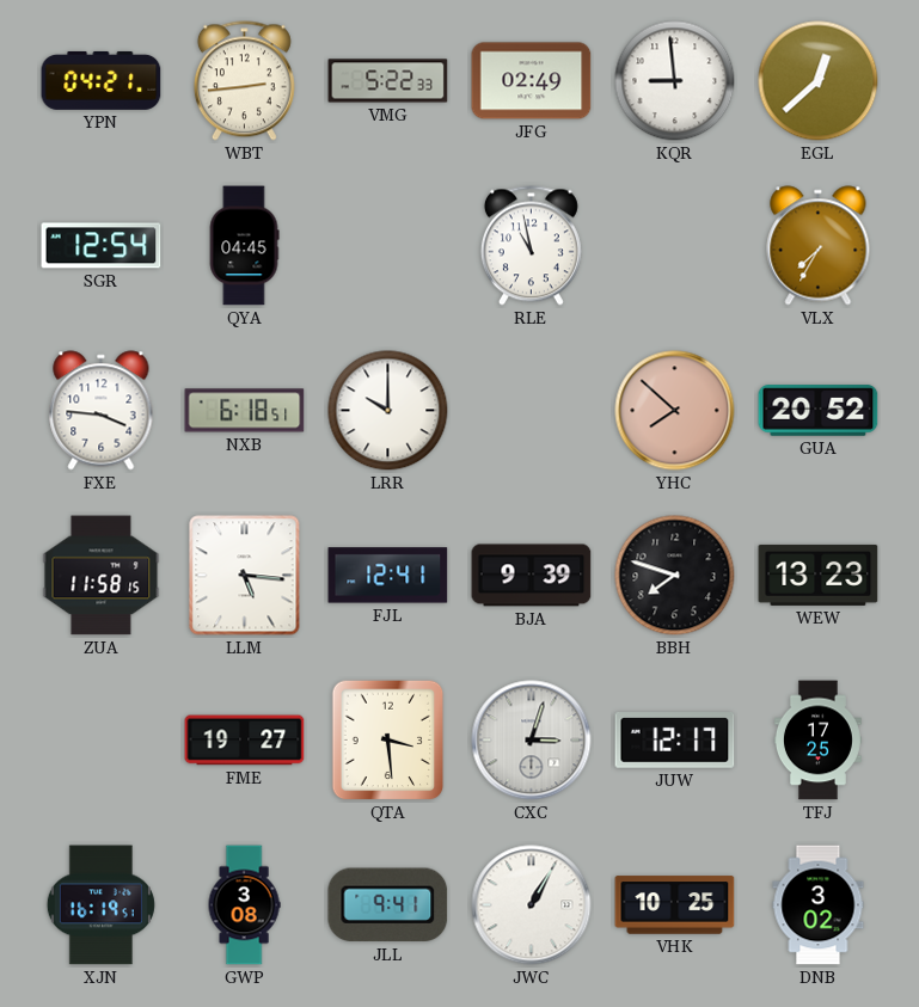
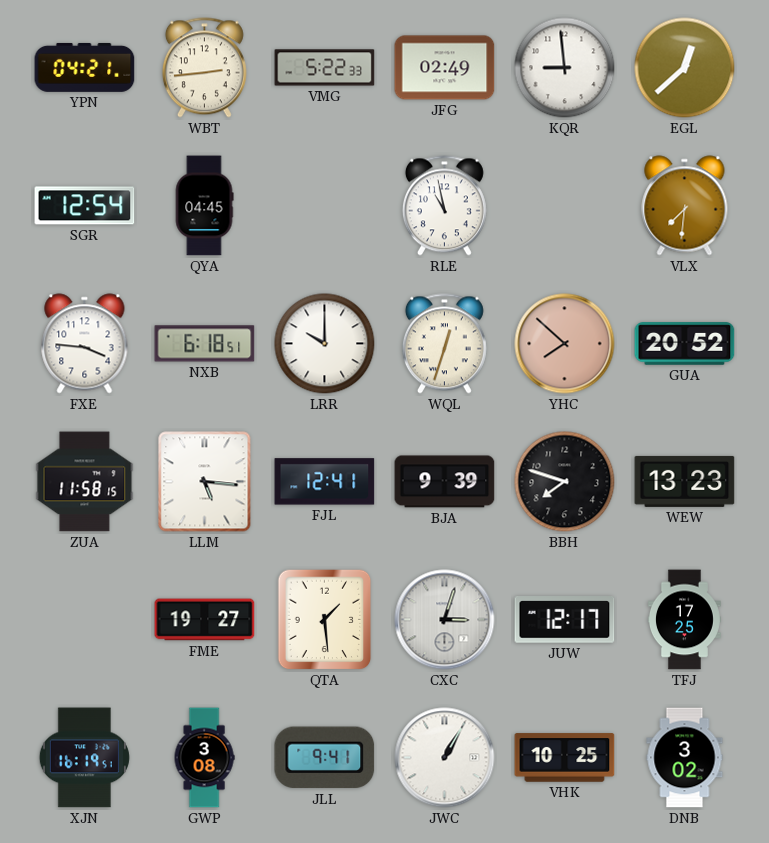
VLX: 7:35 -> 7:31 (685, 206)
WQL: none -> 12:33 (444, 344)
QTA: 3:29 -> 1:29 (325, 620)
